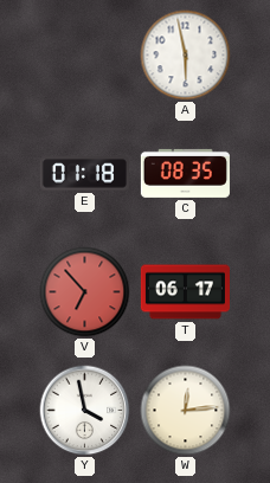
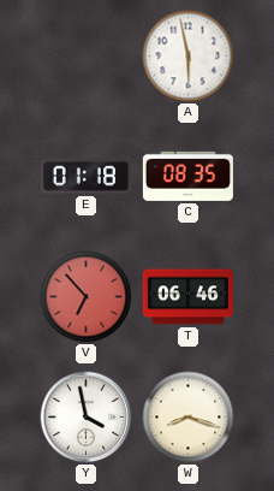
T: 06:17 -> 06:46 (187, 297)
W: 12:14 -> 8:18 (189, 418)
